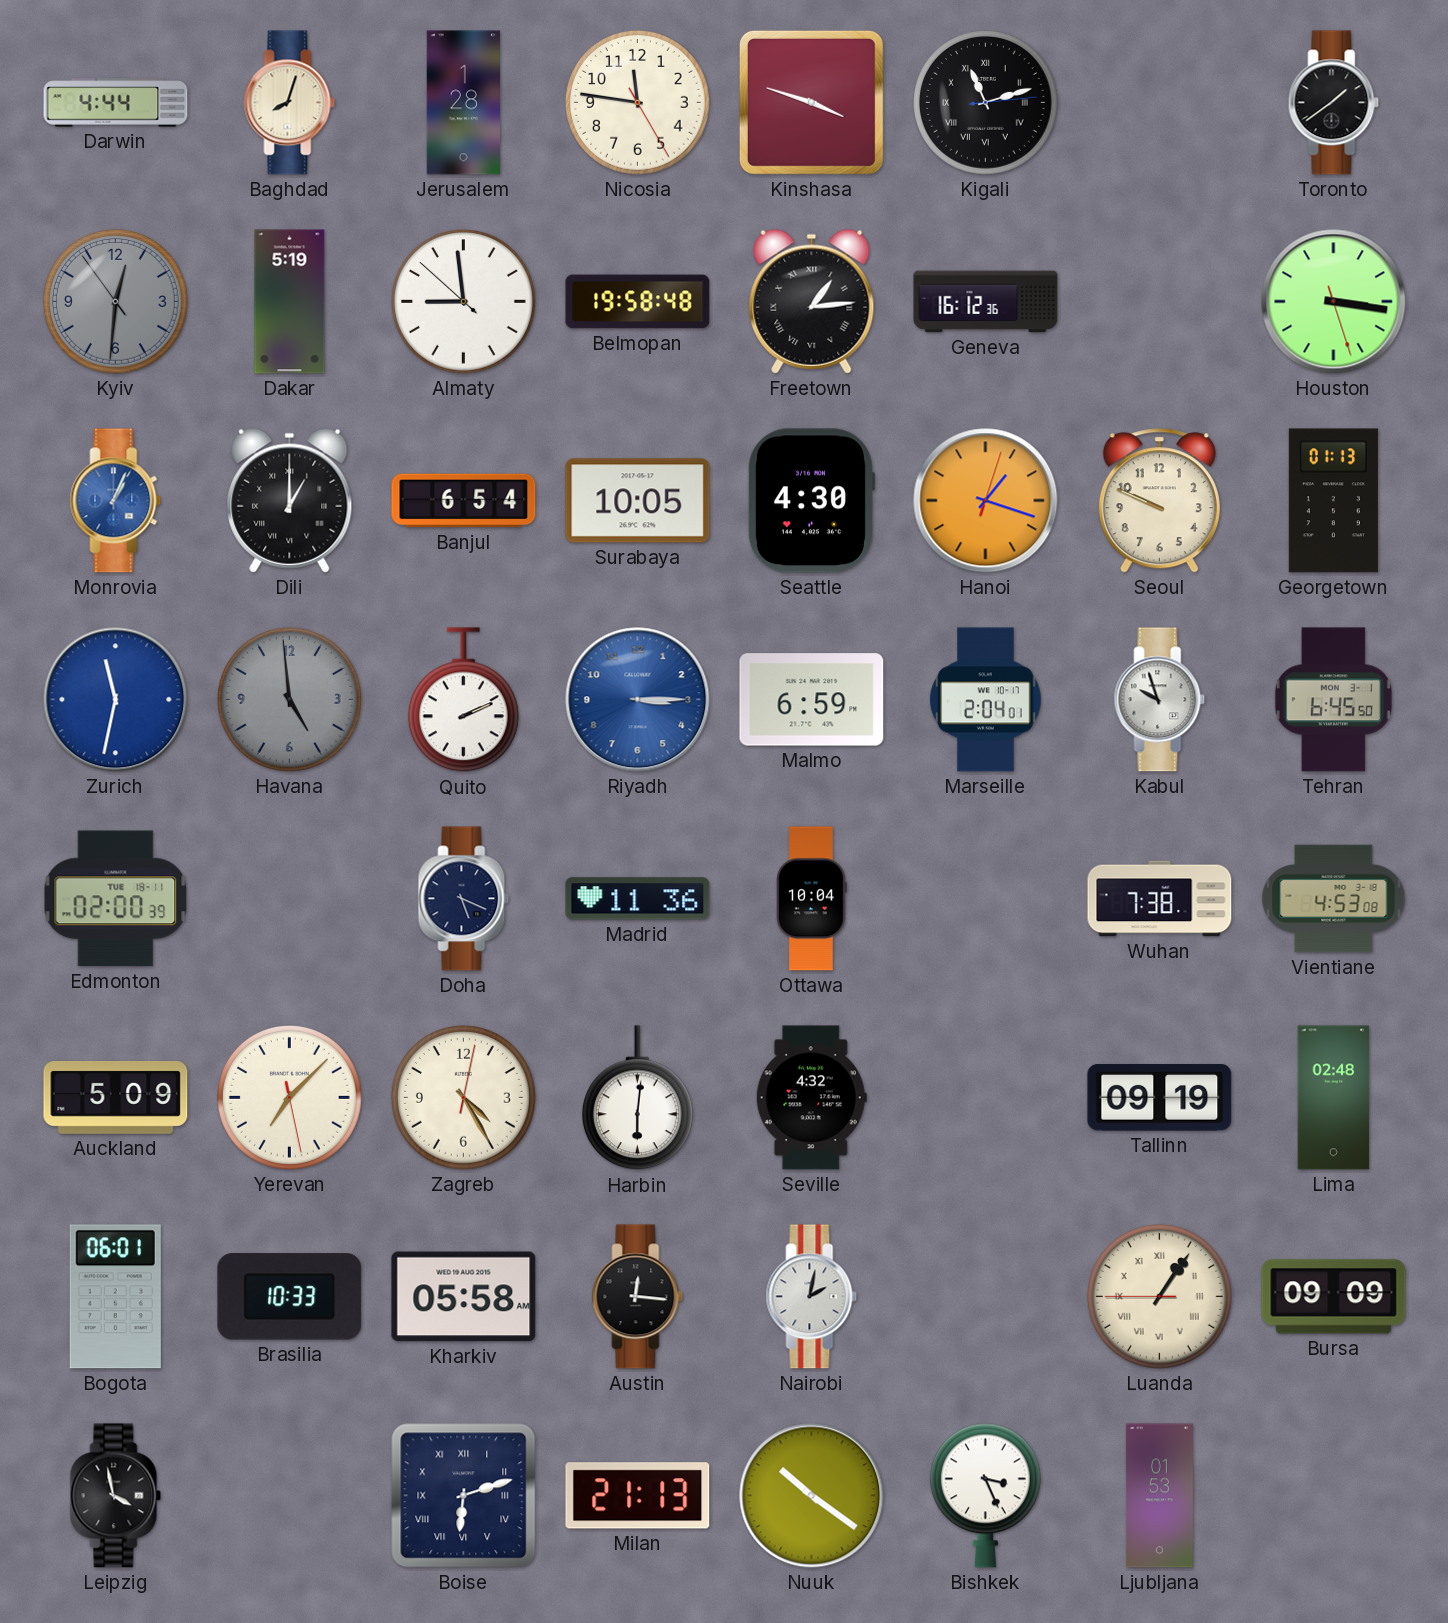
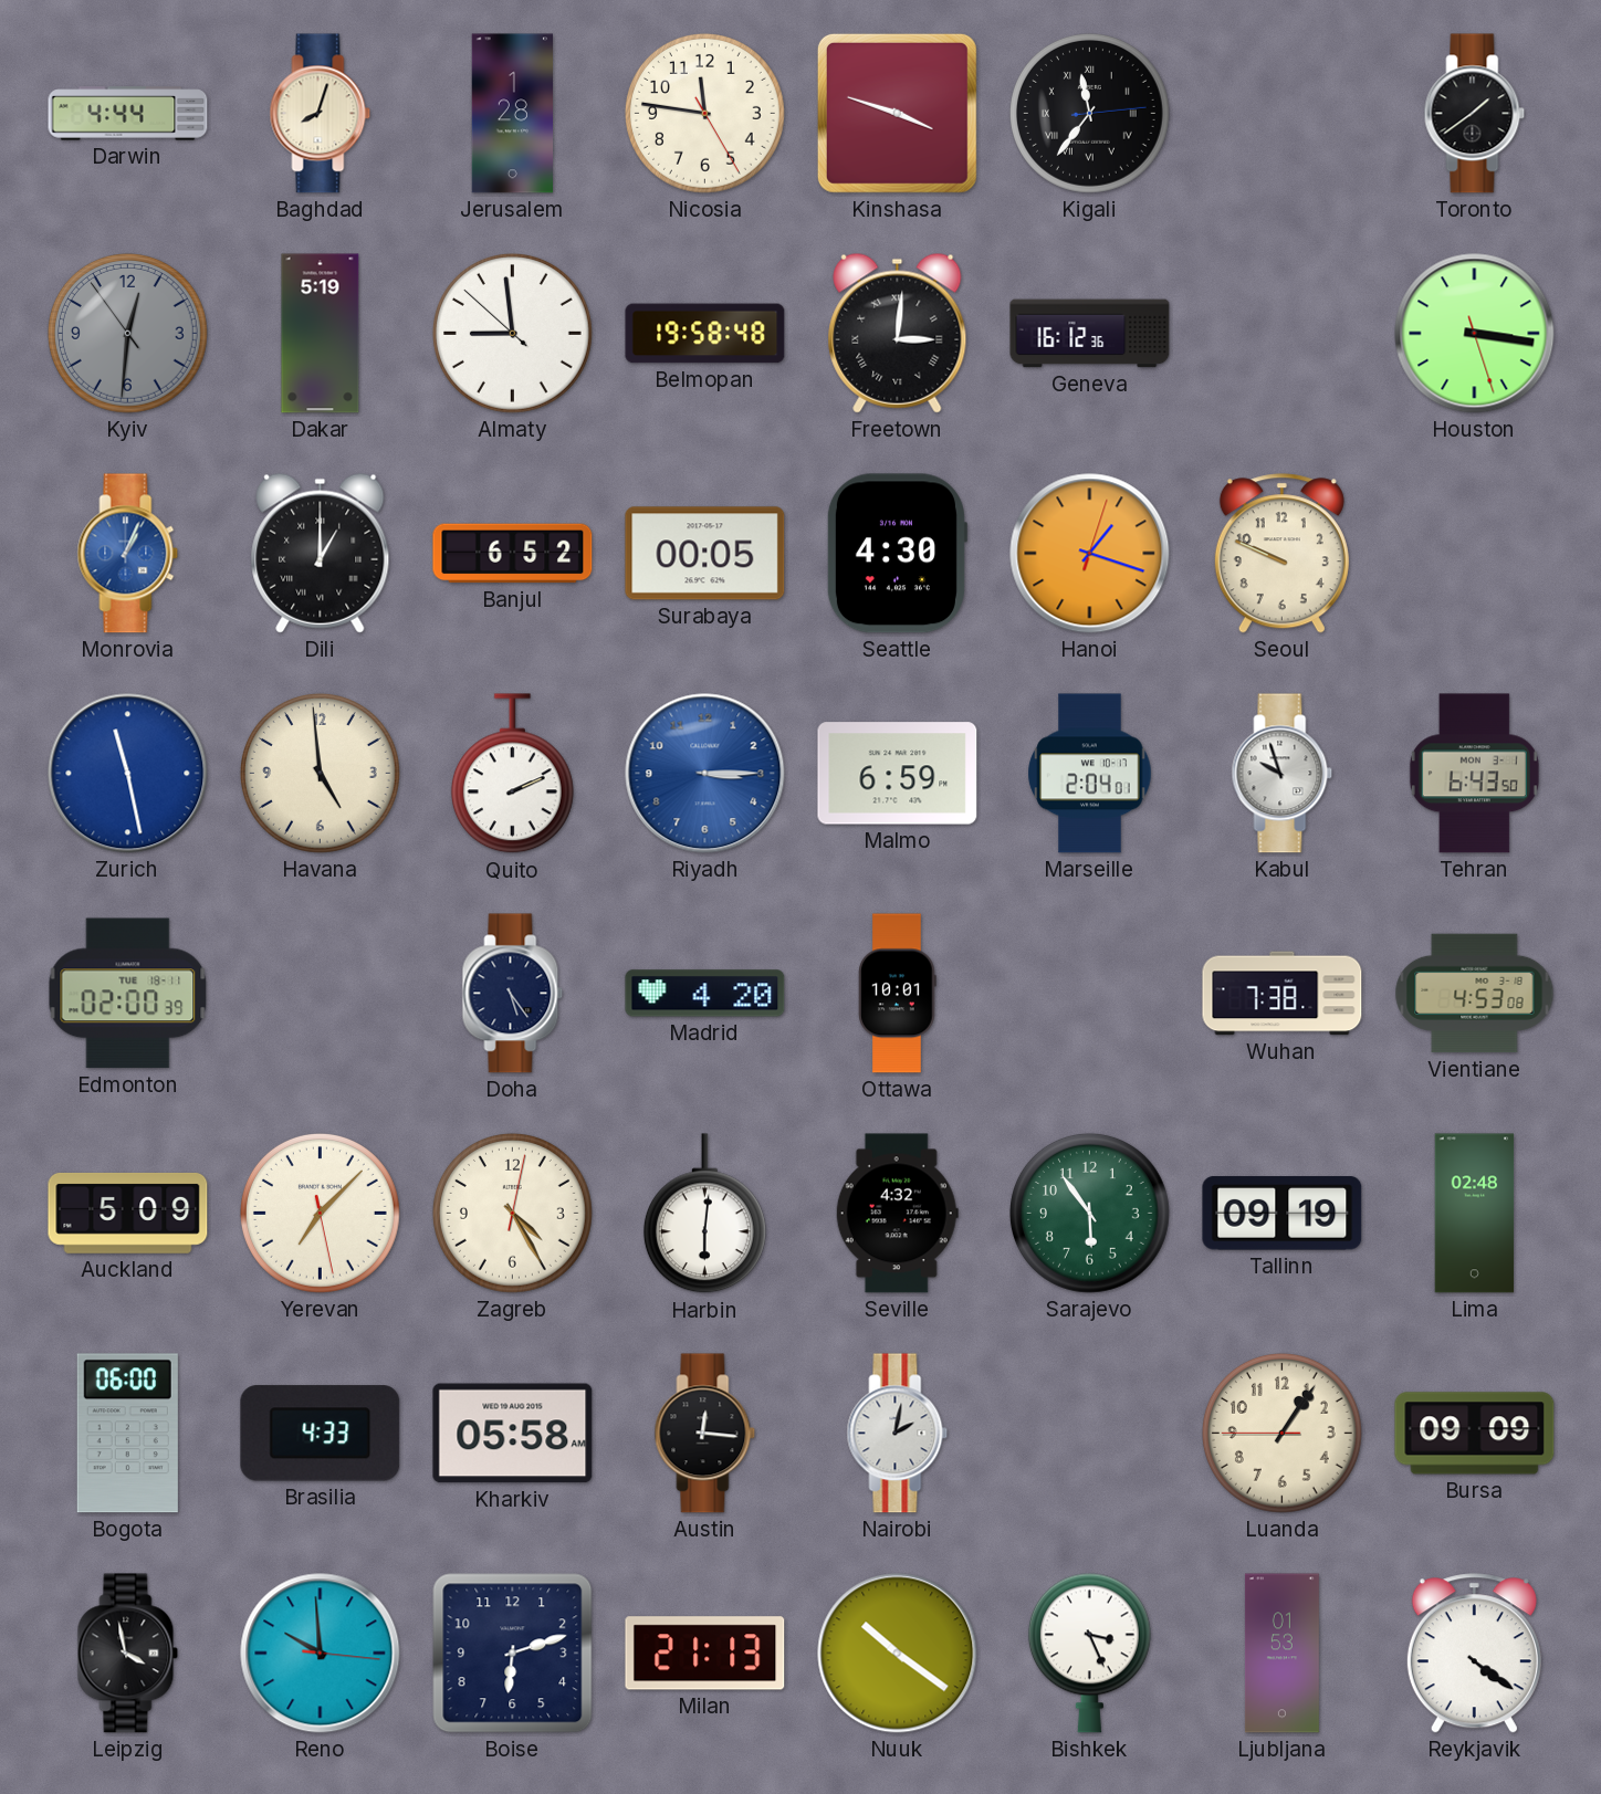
Kigali: 11:12 -> 11:36 (1089, 113)
Freetown: 1:14 -> 3:01 (898, 333)
Banjul: 6:54 -> 6:52 (513, 554)
Surabaya: 10:05 -> 00:05 (705, 554)
Georgetown: 01:13 -> none (1333, 501)
Zurich: 11:32 -> 11:28 (128, 774)
Havana dial: grey -> cream (320, 773)
Tehran: 6:45 -> 6:43 (1474, 774)
Doha: 5:19 -> 5:24 (513, 994)
Madrid: 11:36 -> 4:20 (705, 994)
Ottawa: 10:04 -> 10:01 (898, 994)
Sarajevo: none -> 5:54 (1089, 1213)
Bogota: 06:01 -> 06:00 (127, 1434)
Brasilia: 10:33 -> 4:33 (321, 1434)
Luanda numerals: Roman -> Arabic (1281, 1433)
Reno: none -> 9:59 (321, 1654)
Boise numerals: Roman -> Arabic (513, 1654)
Reykjavik: none -> 4:21 (1474, 1654)
